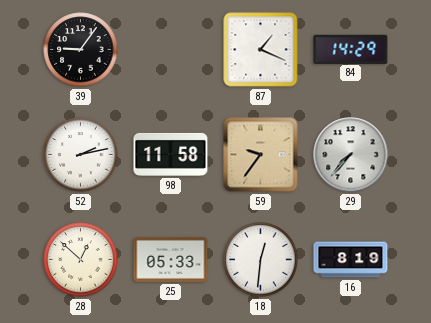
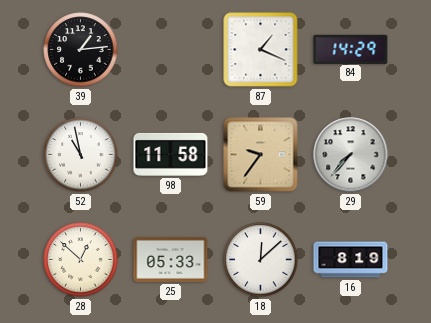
39: 9:06 -> 1:14 (81, 50)
52: 2:13 -> 10:58 (81, 155)
18: 12:31 -> 12:08 (261, 260)
